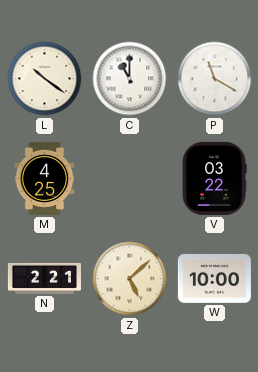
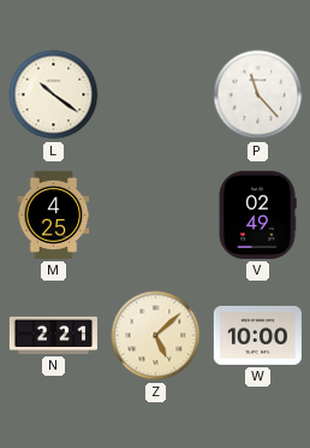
C: 11:00 -> none (130, 79)
P: 11:20 -> 11:23 (258, 95)
V: 03:22 -> 02:49 (257, 214)
